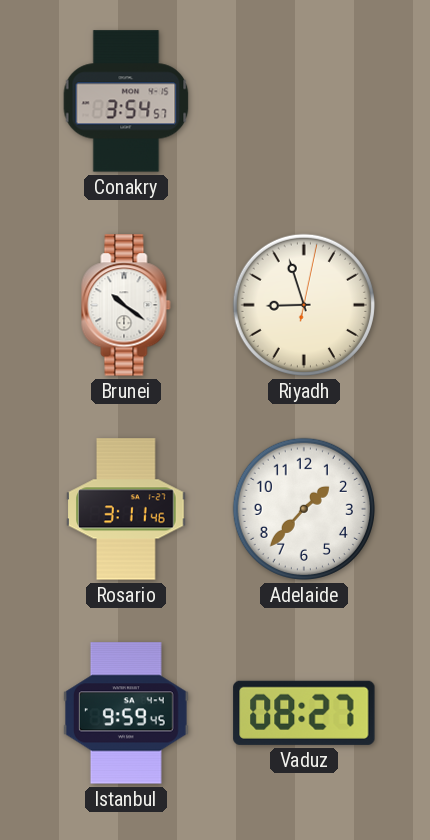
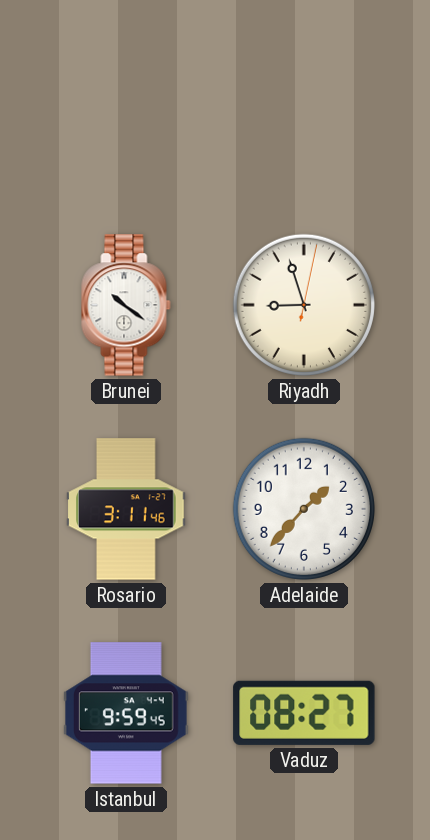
Conakry: 3:54 -> none (126, 101)
